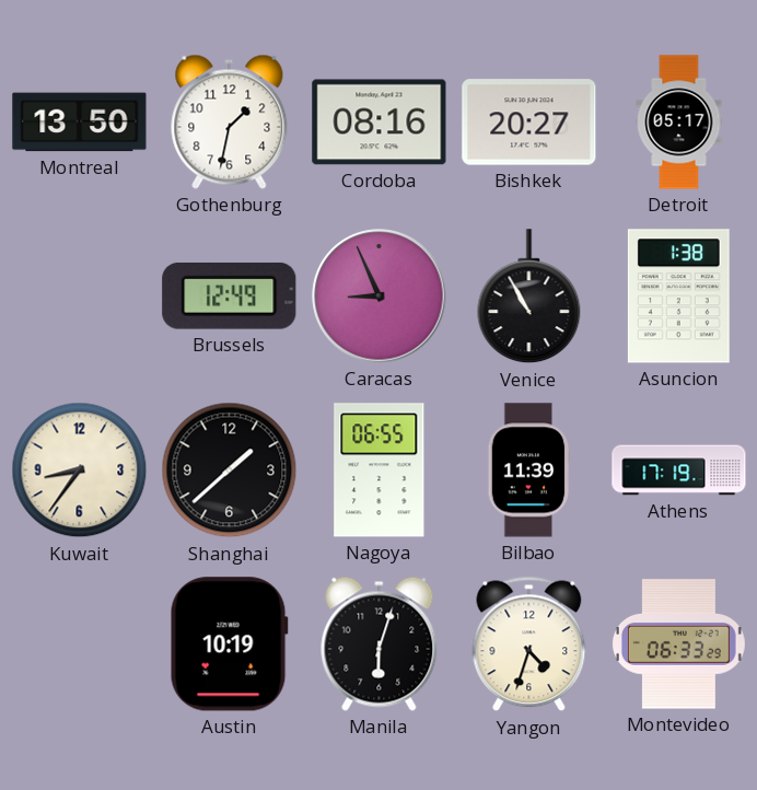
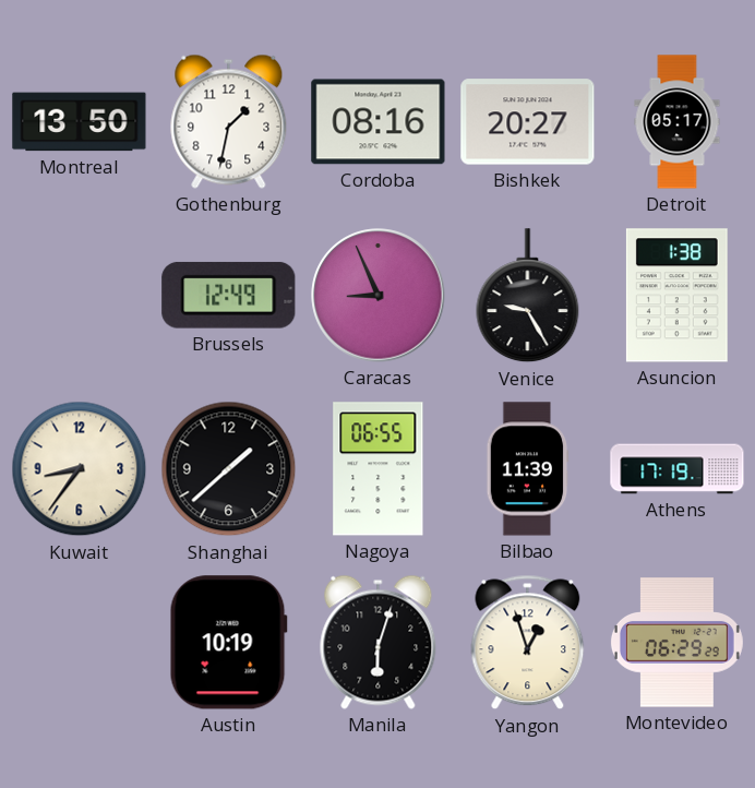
Venice: 10:55 -> 9:25 (528, 296)
Yangon: 4:33 -> 12:57 (528, 643)
Montevideo: 06:33 -> 06:29 (676, 643)
